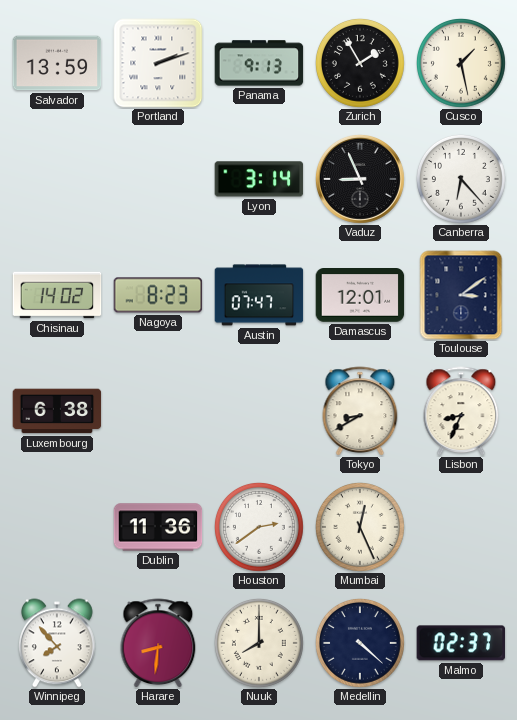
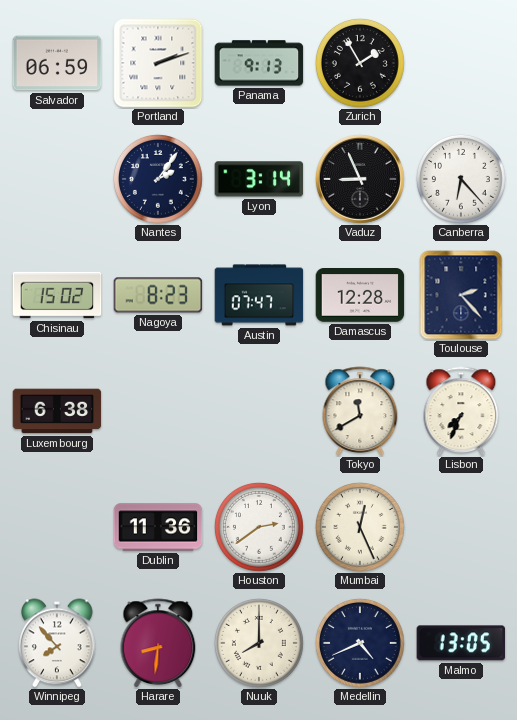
Salvador: 13:59 -> 06:59 (57, 63)
Cusco: 1:28 -> none (461, 63)
Nantes: none -> 2:06 (158, 179)
Chisinau: 14:02 -> 15:02 (57, 295)
Damascus: 12:01 -> 12:28 (360, 295)
Toulouse: 3:09 -> 2:23 (461, 295)
Tokyo: 8:40 -> 11:40 (360, 411)
Lisbon: 8:34 -> 7:34 (461, 411)
Medellin: 4:22 -> 4:41 (360, 643)
Malmo: 02:37 -> 13:05 (461, 643)
